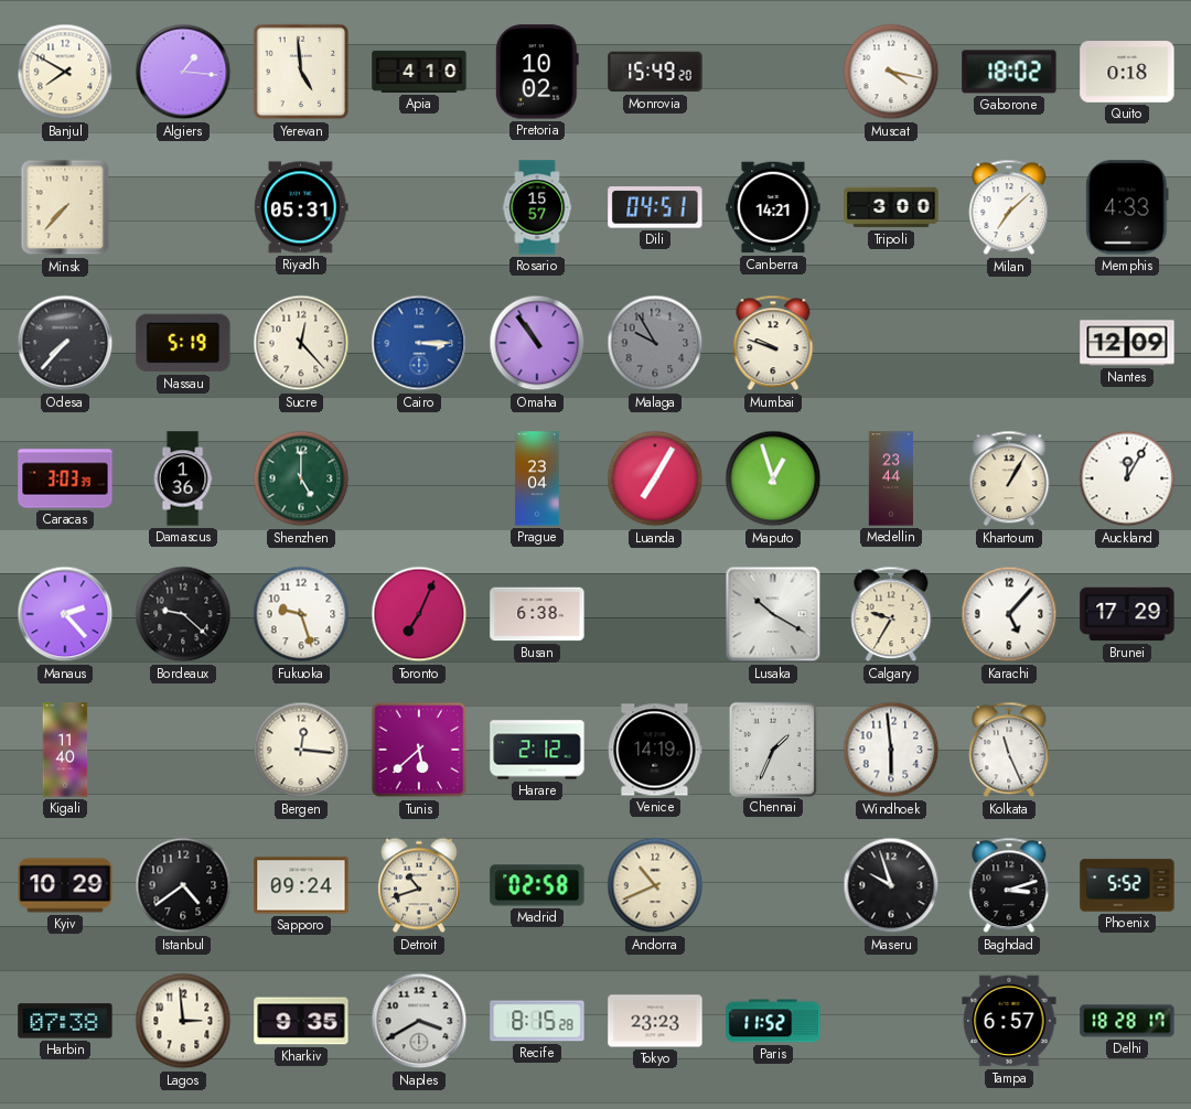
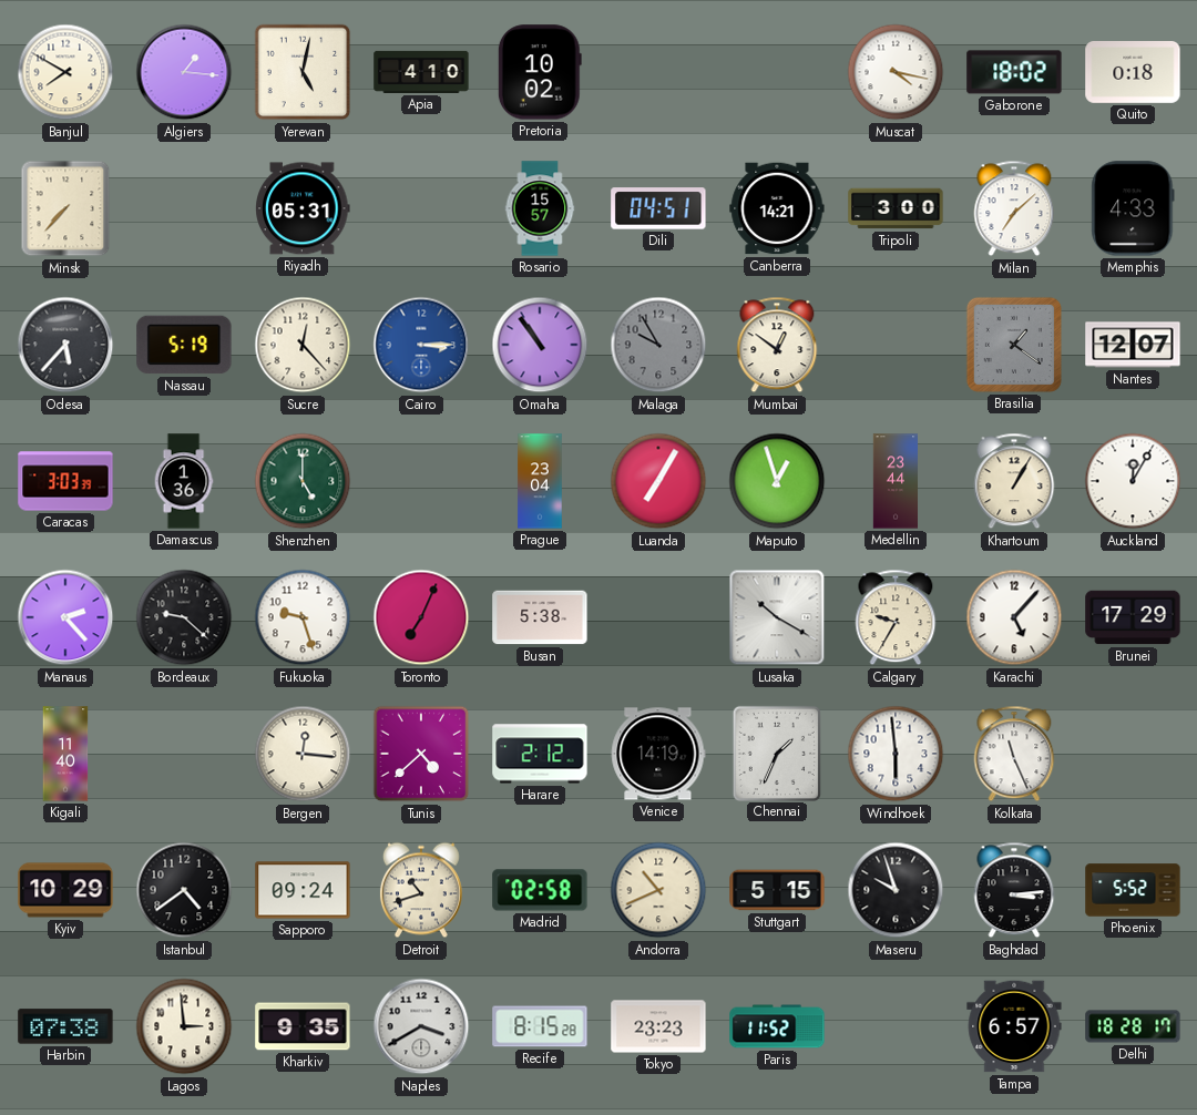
Yerevan: 4:59 -> 5:02 (303, 72)
Monrovia: 15:49 -> none (655, 72)
Odesa: 7:37 -> 5:37 (65, 345)
Mumbai: 9:48 -> 12:51 (777, 345)
Brasilia: none -> 1:21 (1014, 345)
Nantes: 12:09 -> 12:07 (1133, 345)
Busan: 6:38 -> 5:38 (540, 617)
Tunis: 5:38 -> 4:38 (421, 754)
Stuttgart: none -> 5:15 (777, 890)
Baghdad: 3:12 -> 3:14 (1014, 890)
